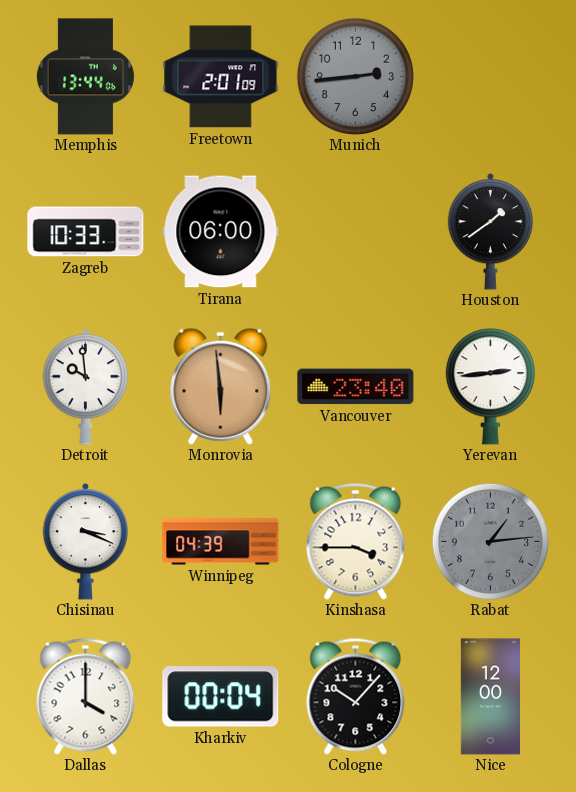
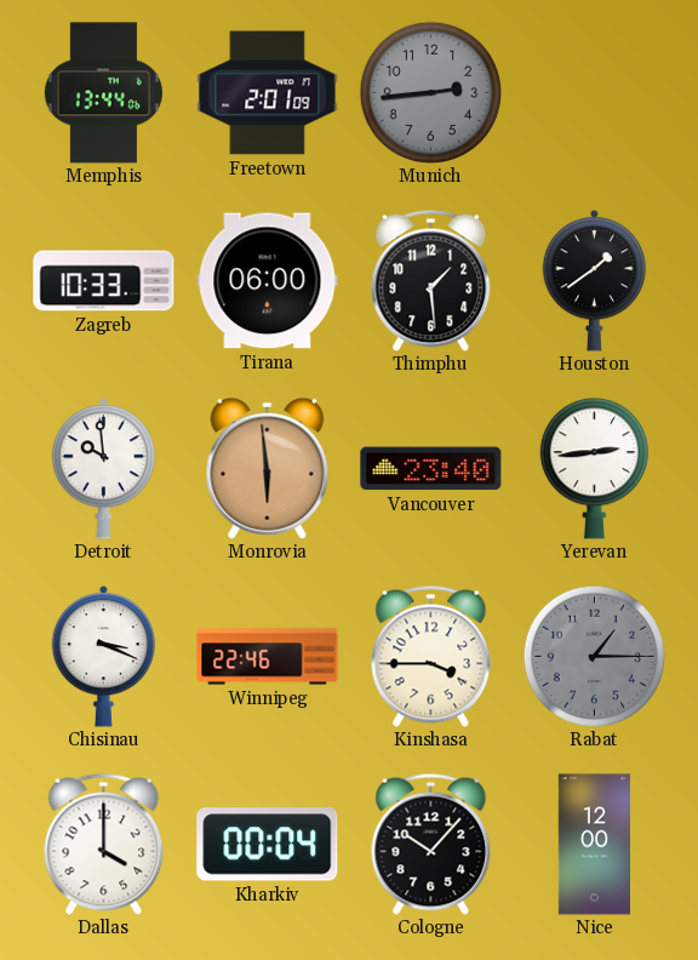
Thimphu: none -> 1:29 (431, 280)
Winnipeg: 04:39 -> 22:46 (268, 657)
Rabat: 1:14 -> 1:15 (594, 656)
